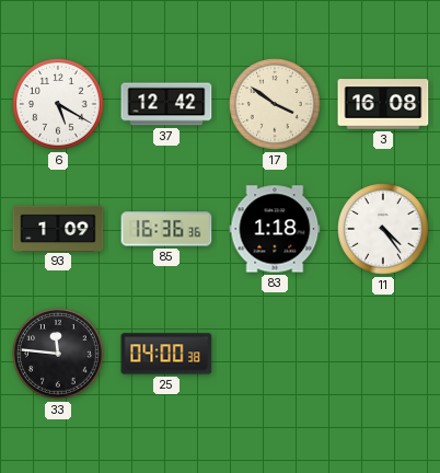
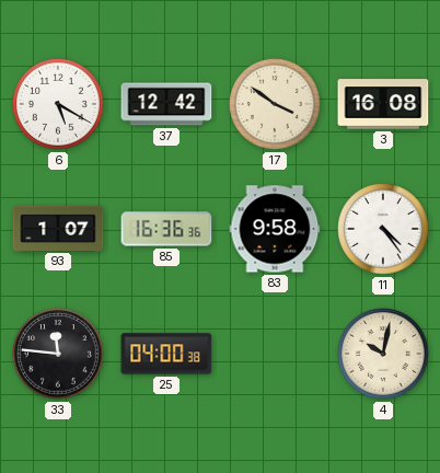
93: 1:09 -> 1:07 (58, 228)
83: 1:18 -> 9:58 (275, 229)
4: none -> 10:02 (383, 354)
